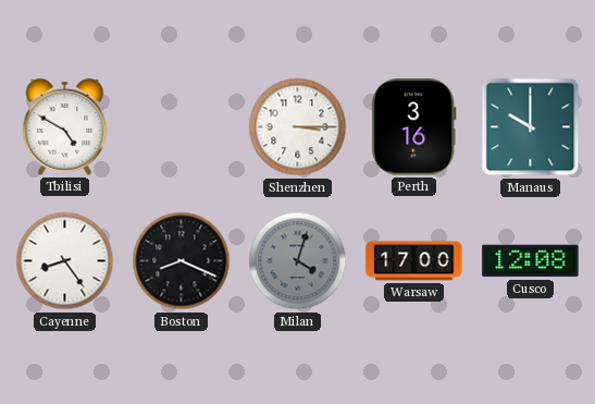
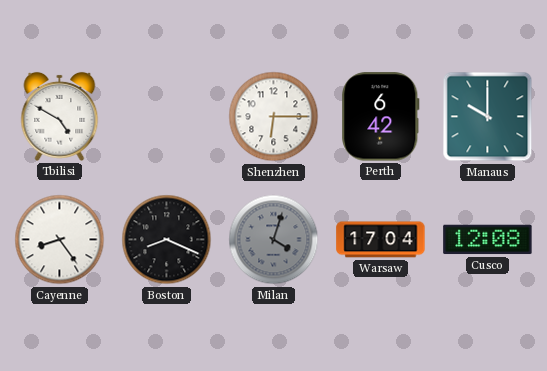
Shenzhen: 3:15 -> 6:15 (274, 117)
Perth: 3:16 -> 6:42 (381, 117)
Warsaw: 17:00 -> 17:04 (381, 240)
